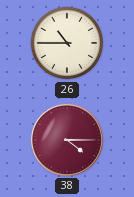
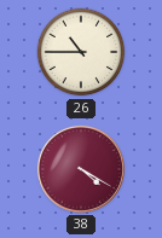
38: 4:15 -> 4:20 (81, 169)
